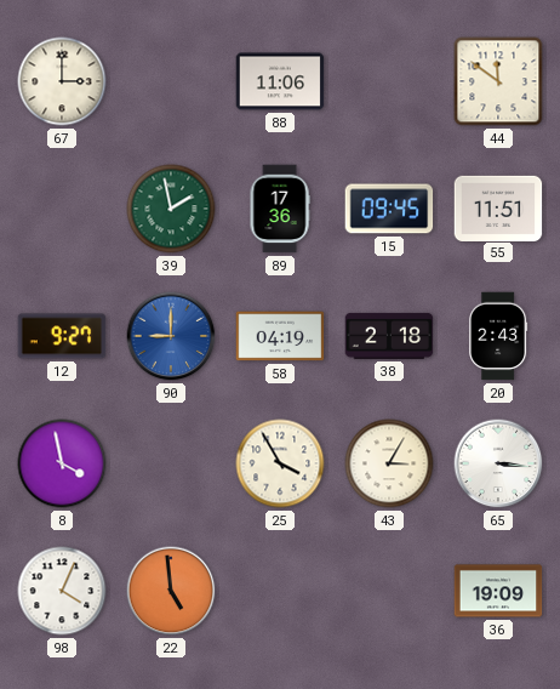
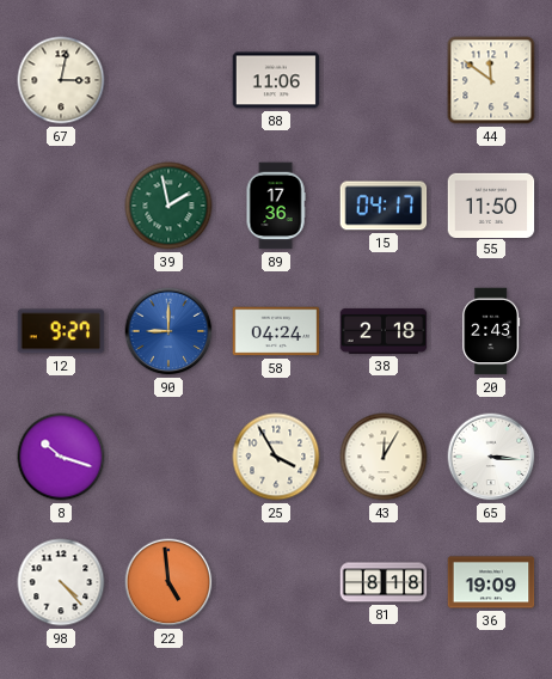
67: 3:00 -> 3:02 (61, 80)
15: 09:45 -> 04:17 (384, 206)
55: 11:51 -> 11:50 (491, 204)
58: 04:19 -> 04:24 (276, 331)
8: 3:58 -> 10:18 (61, 457)
43: 3:05 -> 12:05 (384, 457)
98: 4:04 -> 4:23 (61, 582)
81: none -> 8:18 (384, 582)
